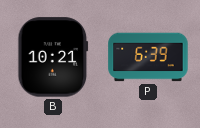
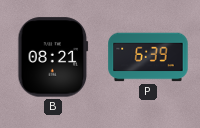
B: 10:21 -> 08:21 (53, 57)
